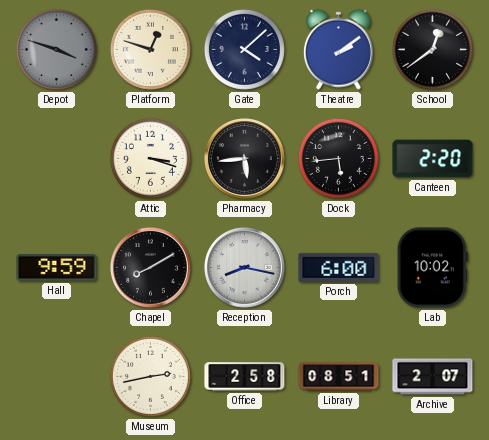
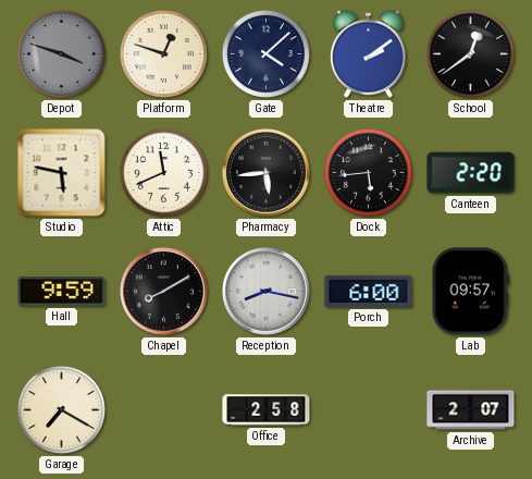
Studio: none -> 5:47 (62, 173)
Attic: 3:18 -> 11:41 (163, 172)
Lab: 10:02 -> 09:57 (470, 292)
Garage: none -> 7:20 (61, 409)
Museum: 2:43 -> none (150, 376)
Library: 08:51 -> none (339, 377)
